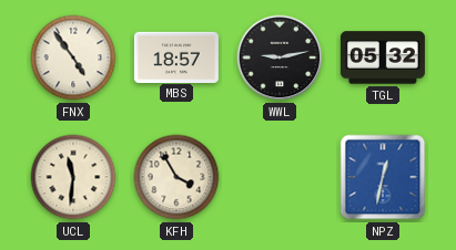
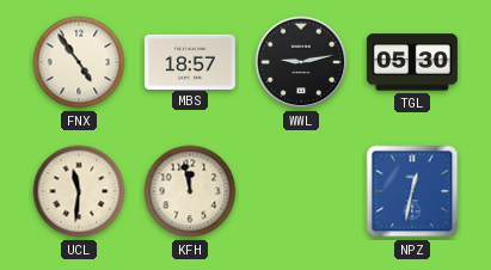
TGL: 05:32 -> 05:30 (412, 62)
KFH: 3:55 -> 11:58 (190, 191)
